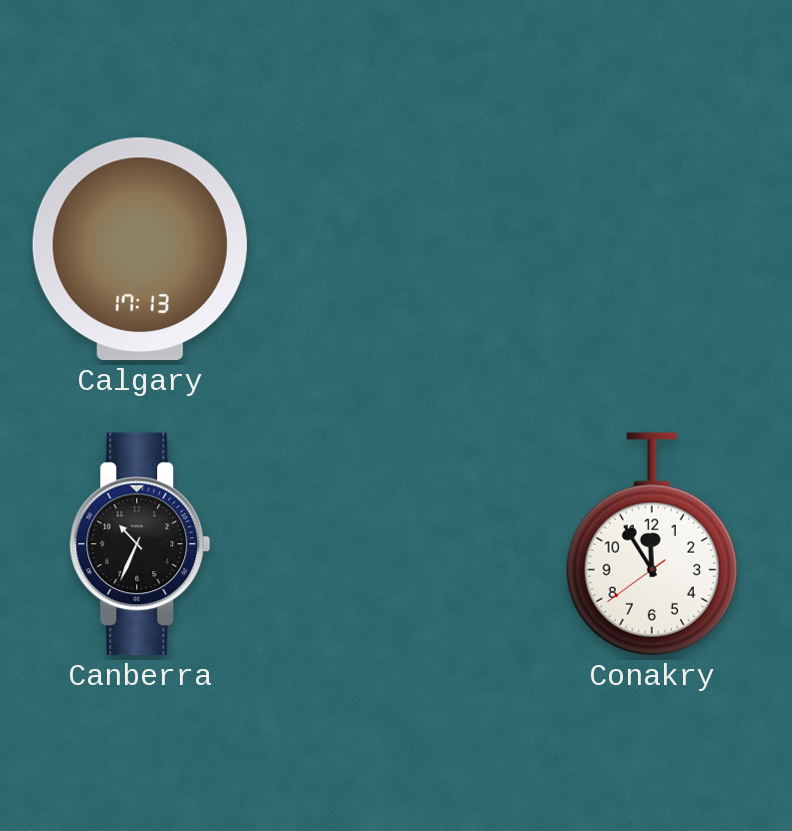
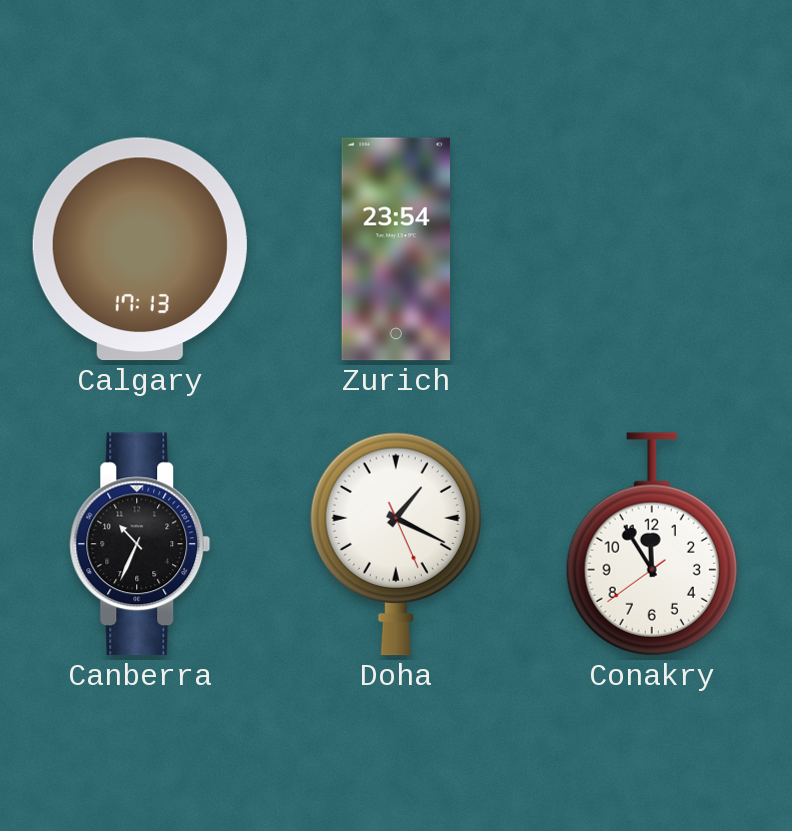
Zurich: none -> 23:54 (396, 249)
Doha: none -> 1:19 (396, 544)
